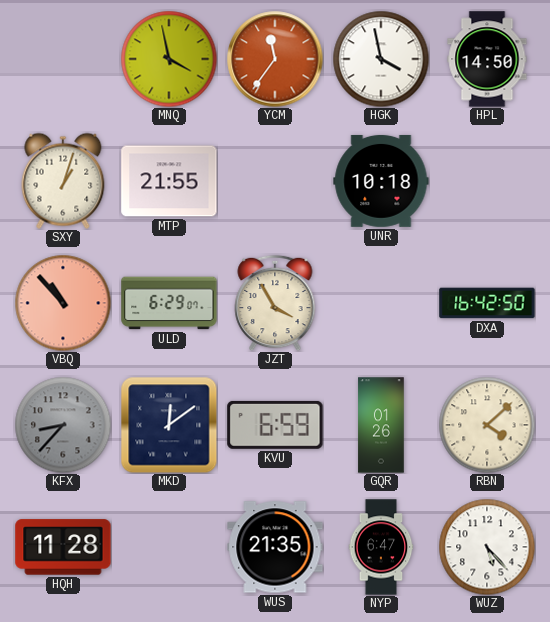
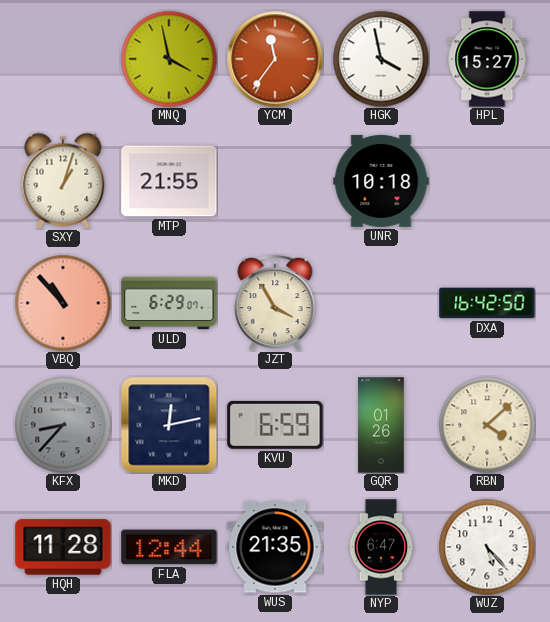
HPL: 14:50 -> 15:27 (487, 59)
MKD: 12:09 -> 12:13 (169, 425)
FLA: none -> 12:44 (169, 547)
